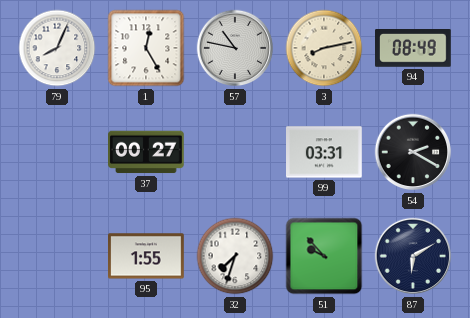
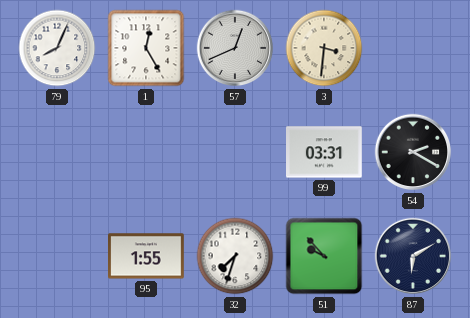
57: 10:47 -> 12:41 (235, 48)
3: 8:13 -> 3:31 (324, 48)
94: 08:49 -> none (414, 49)
37: 00:27 -> none (147, 152)
